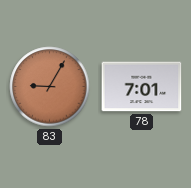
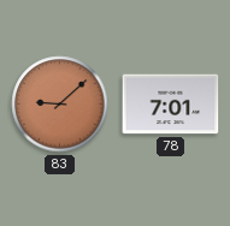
83: 9:05 -> 9:08 (60, 105)
